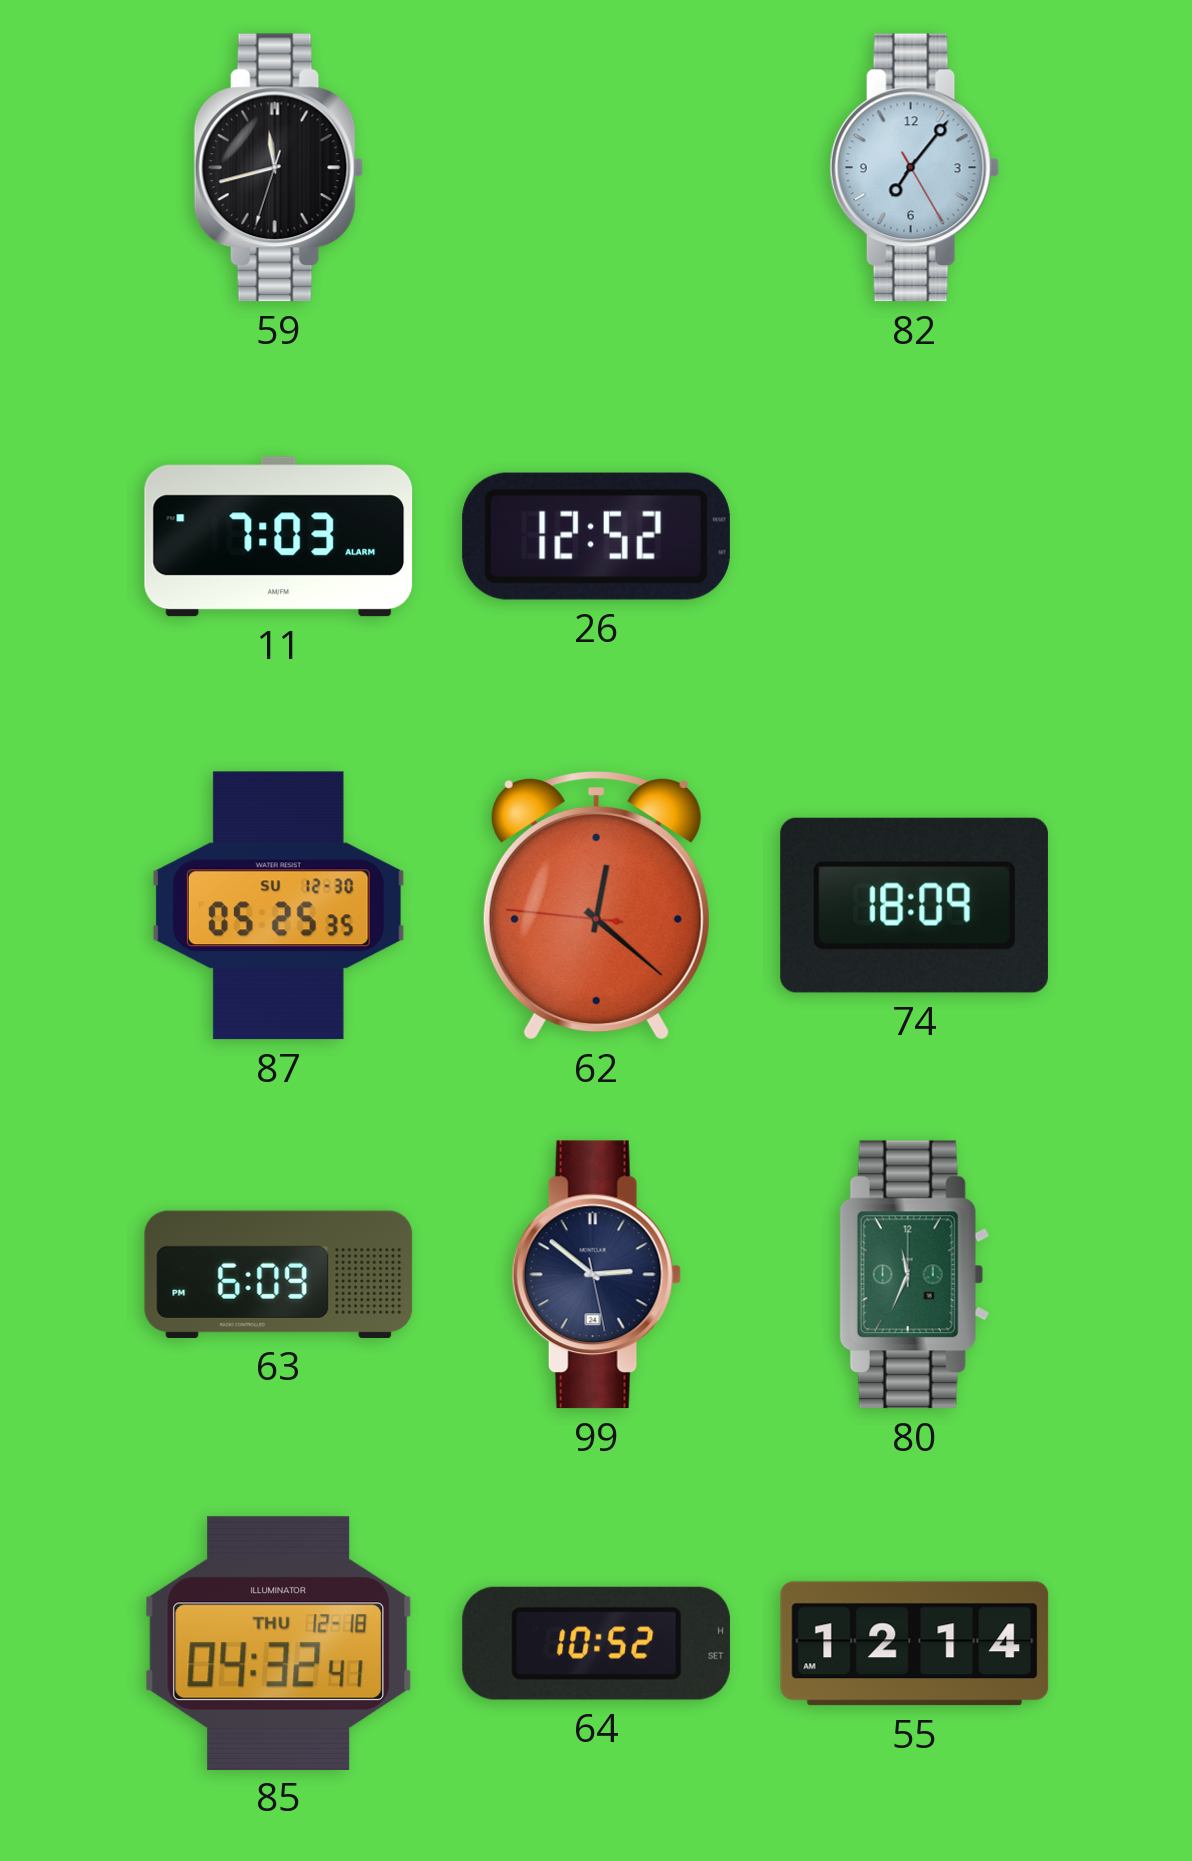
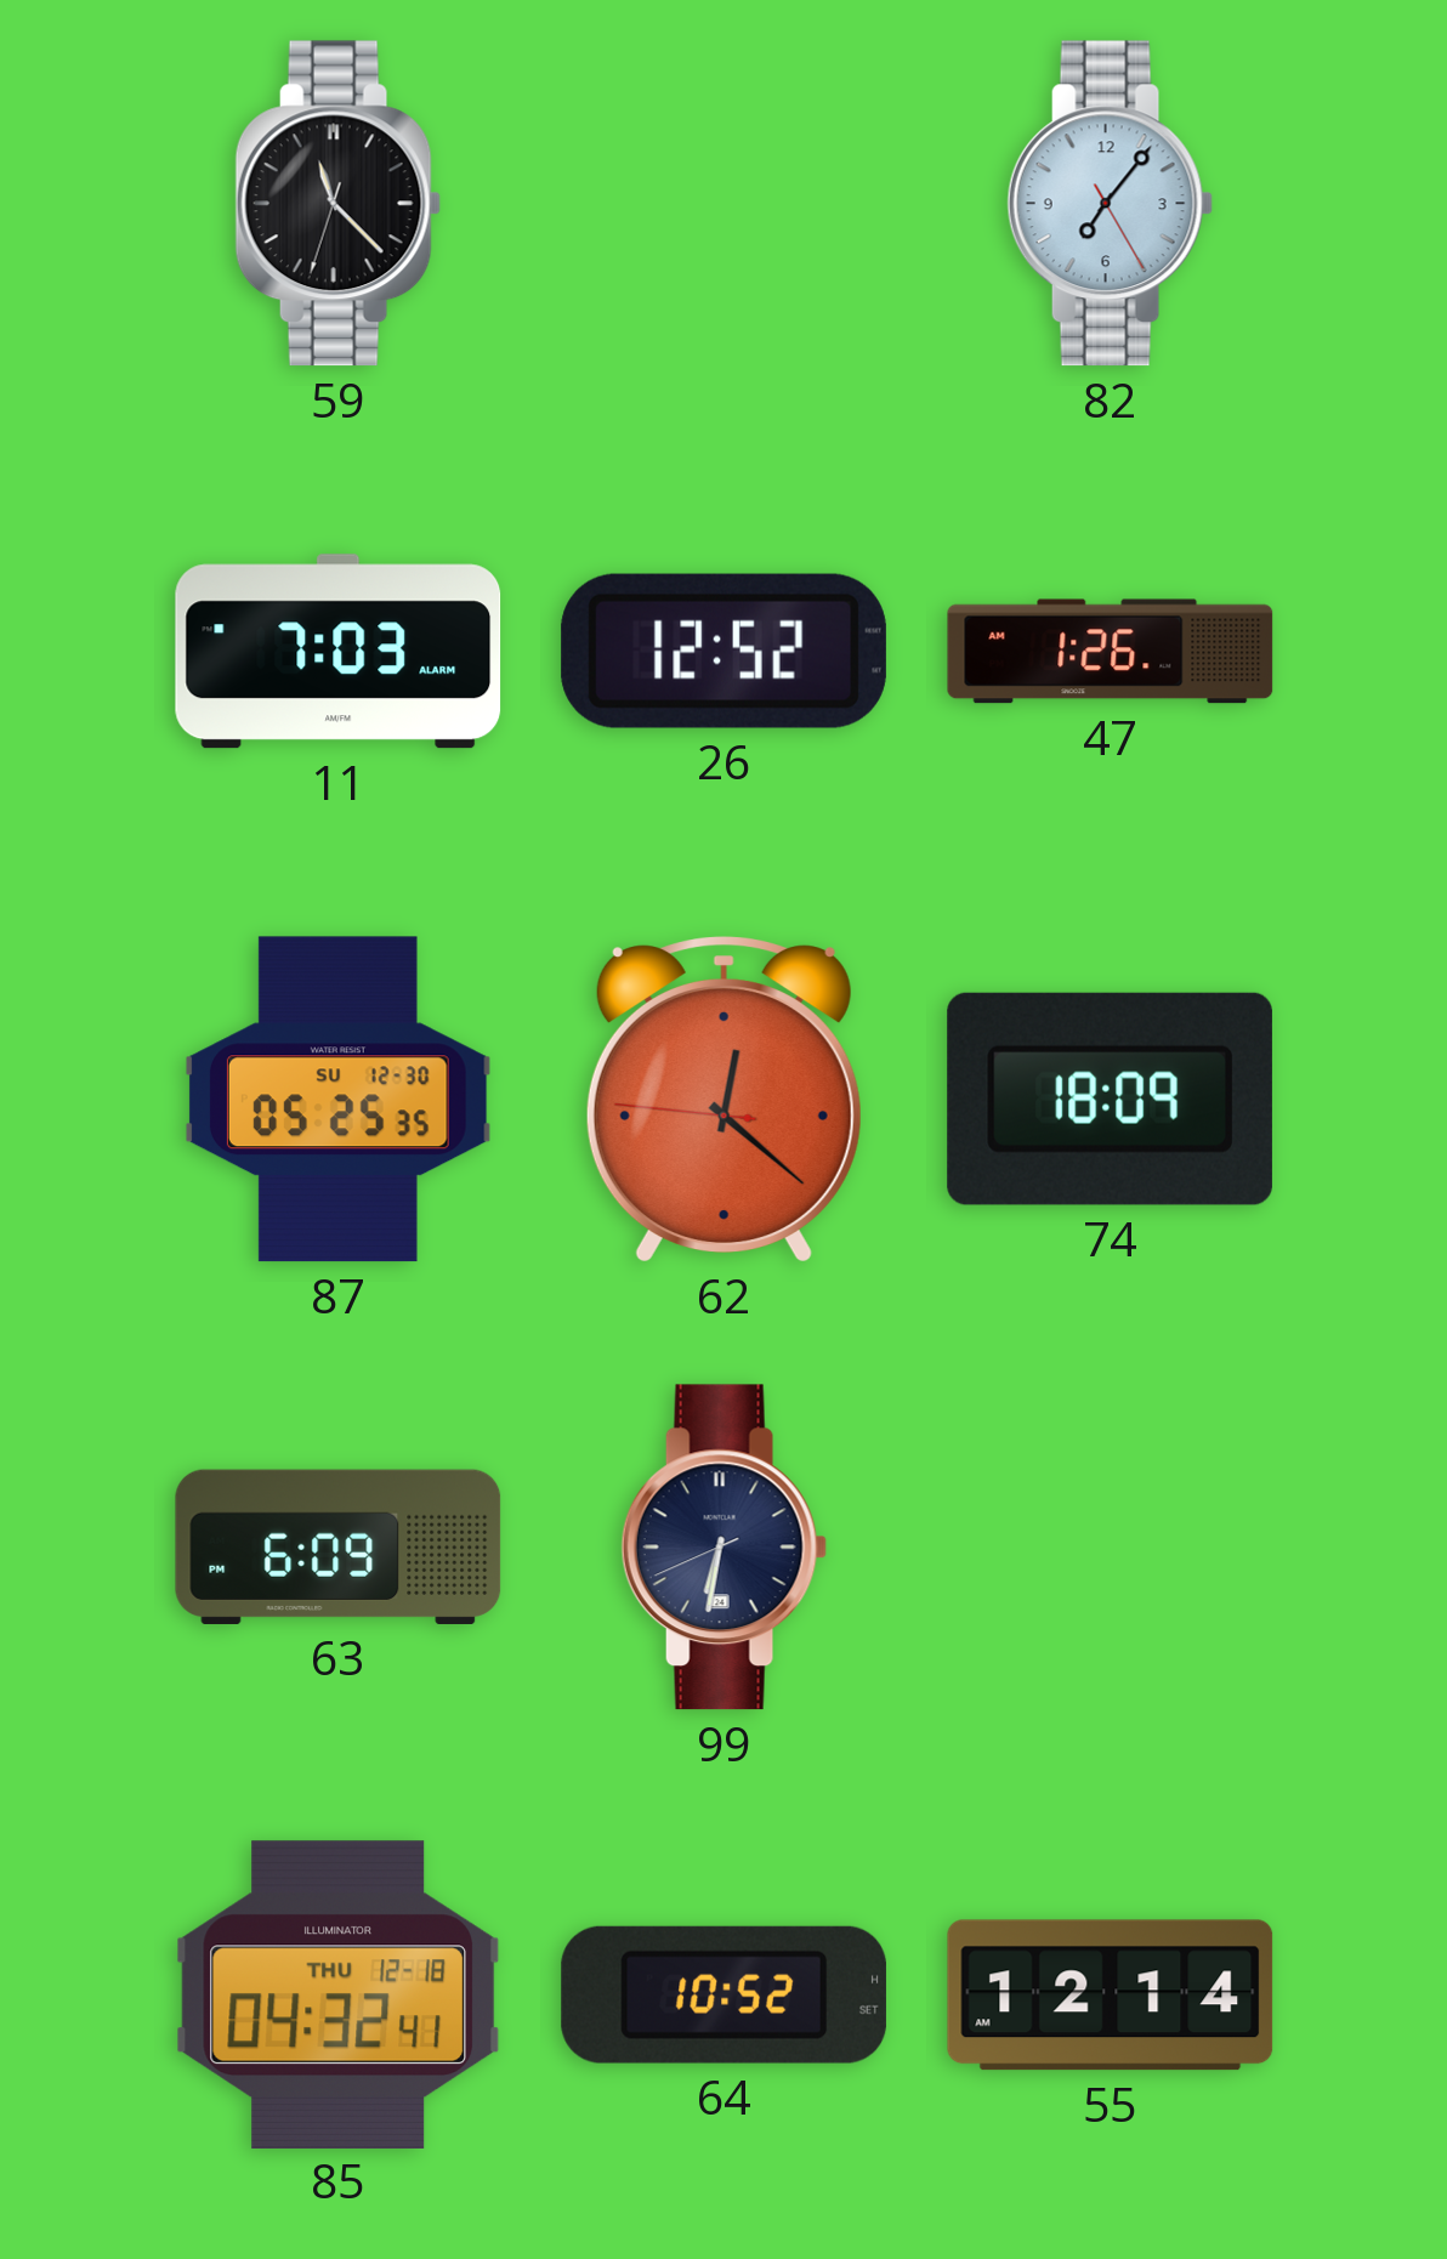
59: 11:42 -> 11:22 (337, 204)
47: none -> 1:26 (1111, 652)
99: 2:51 -> 6:31 (723, 1548)
80: 11:34 -> none (914, 1275)
